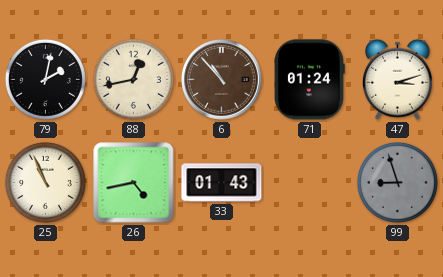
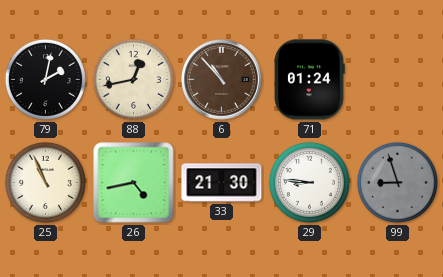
47: 3:12 -> none (397, 79)
33: 01:43 -> 21:30 (222, 183)
29: none -> 8:46 (309, 182)
